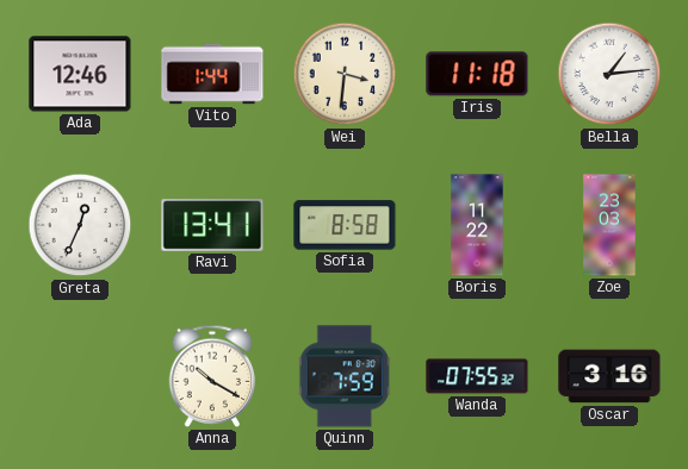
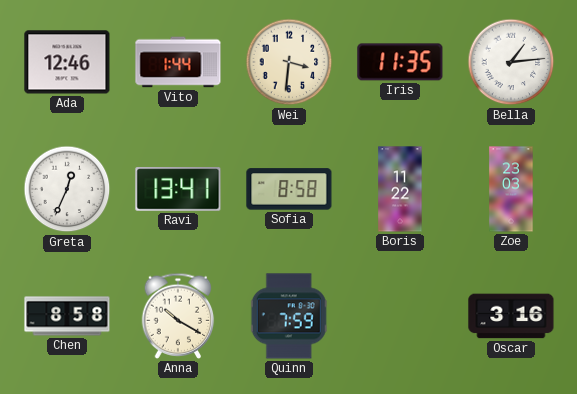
Iris: 11:18 -> 11:35 (400, 62)
Chen: none -> 8:58 (67, 316)
Wanda: 07:55 -> none (477, 376)
